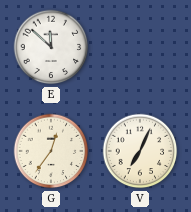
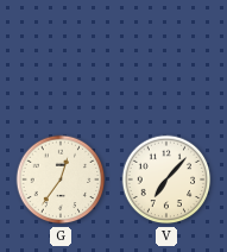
E: 11:52 -> none (51, 47)
V: 7:04 -> 7:07 (166, 179)
